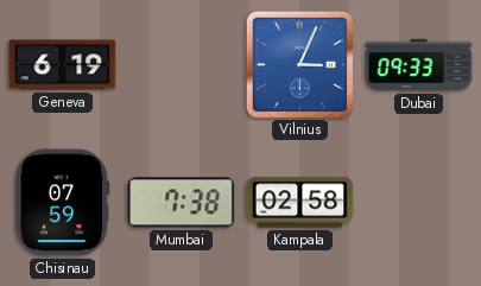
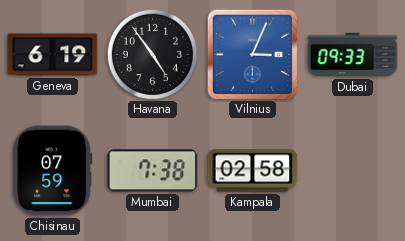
Havana: none -> 4:54 (152, 54)
